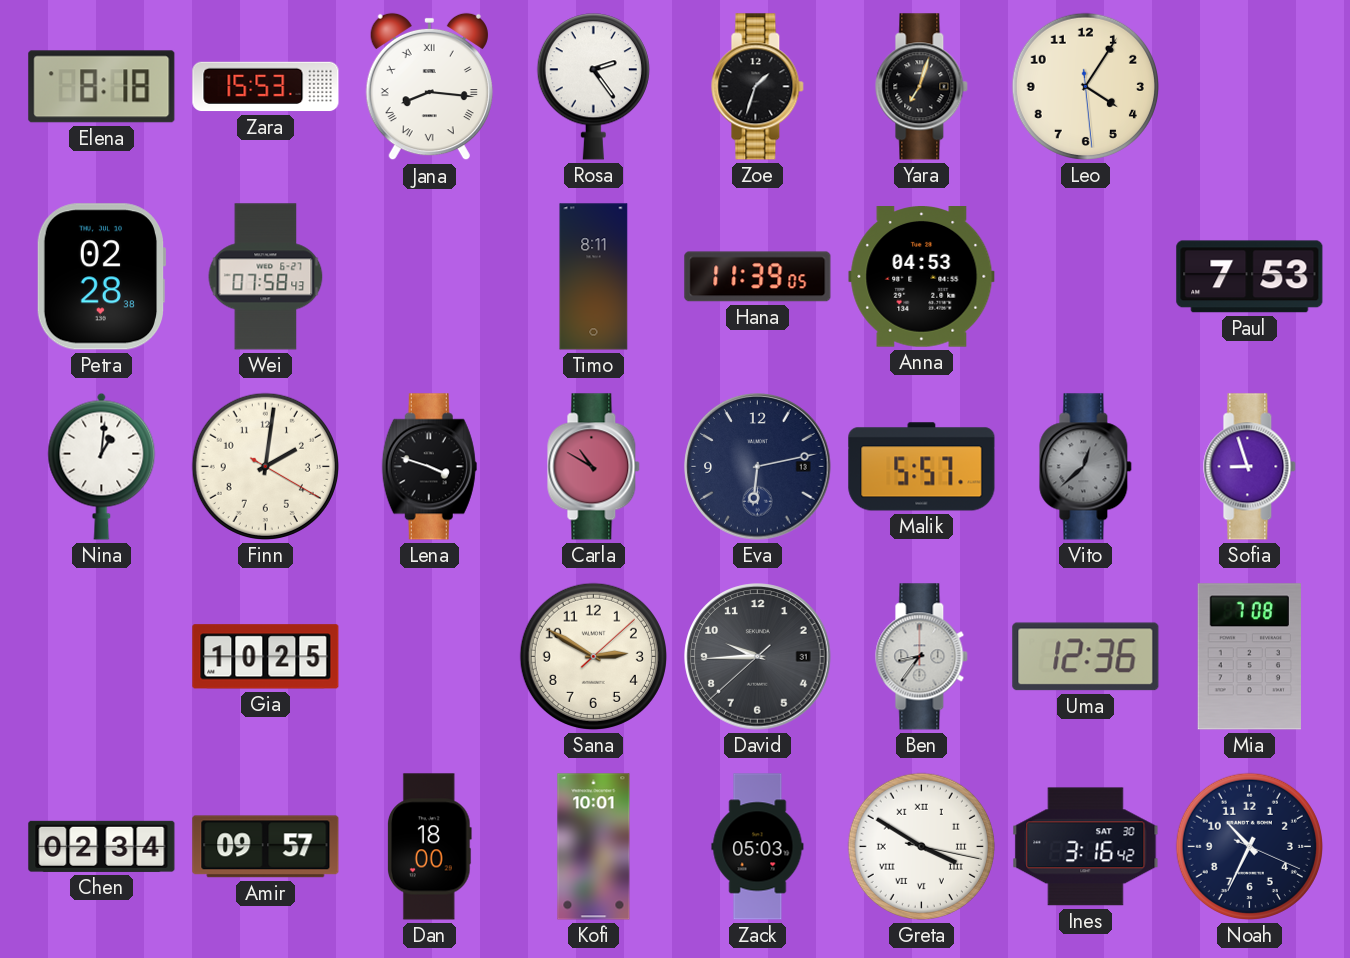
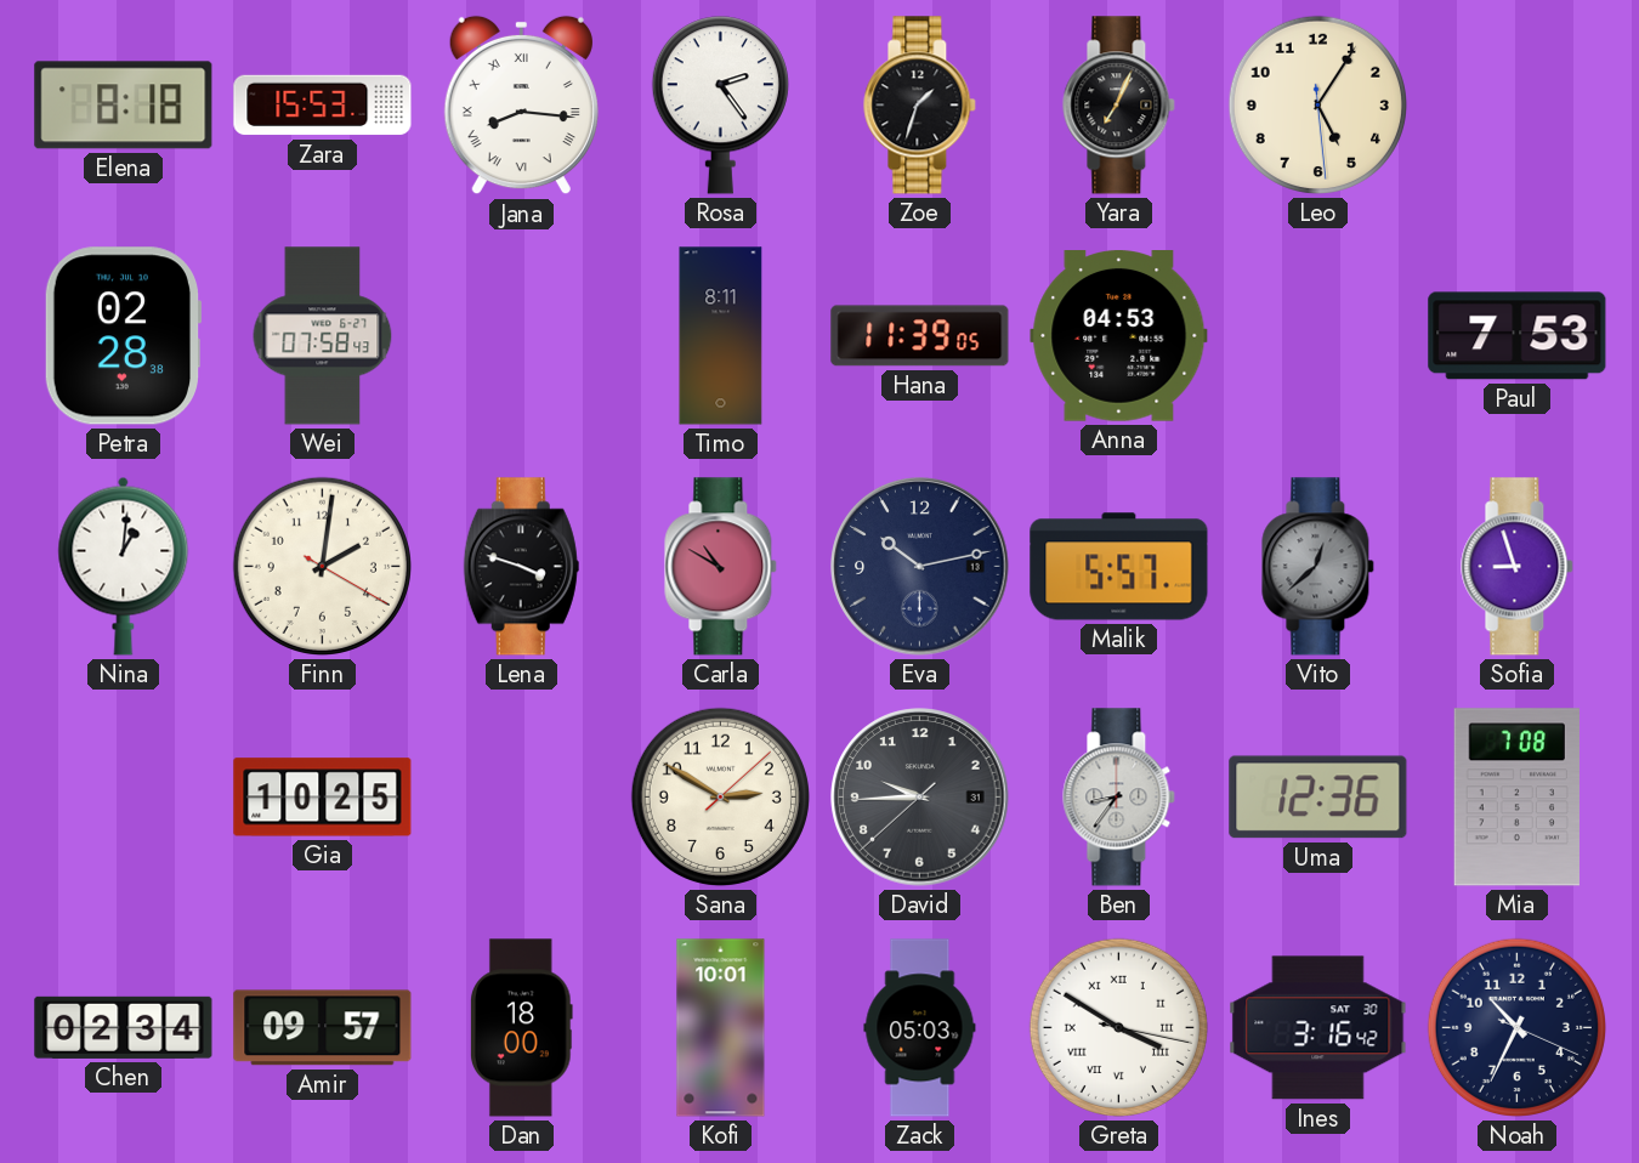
Yara: 7:03 -> 7:04 (1119, 106)
Leo: 4:05 -> 5:05 (1317, 104)
Eva: 6:13 -> 10:13 (920, 567)
